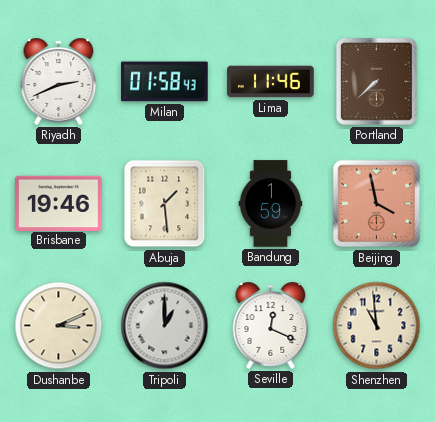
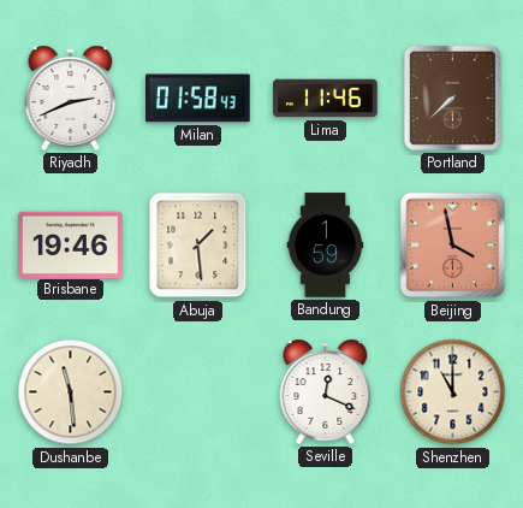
Dushanbe: 3:11 -> 11:29 (71, 392)
Tripoli: 1:00 -> none (165, 326)
Shenzhen: 10:59 -> 11:00 (453, 392)
